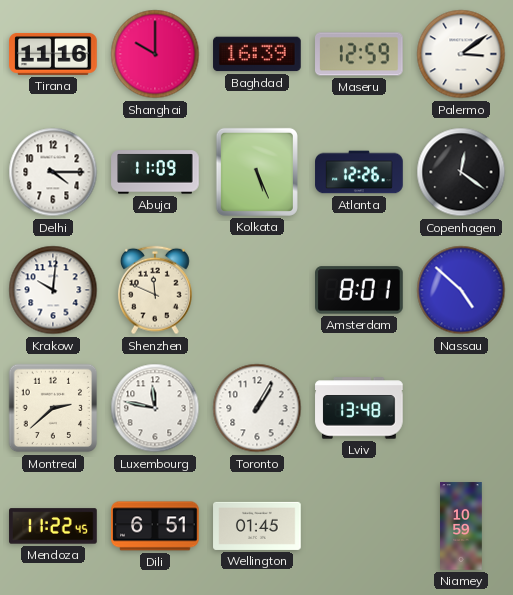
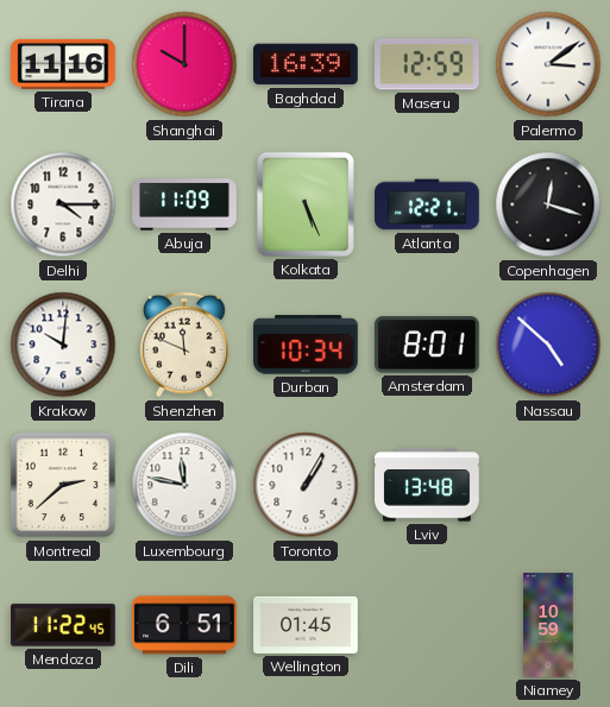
Atlanta: 12:26 -> 12:21 (427, 204)
Copenhagen: 12:21 -> 12:18 (548, 204)
Durban: none -> 10:34 (306, 345)
